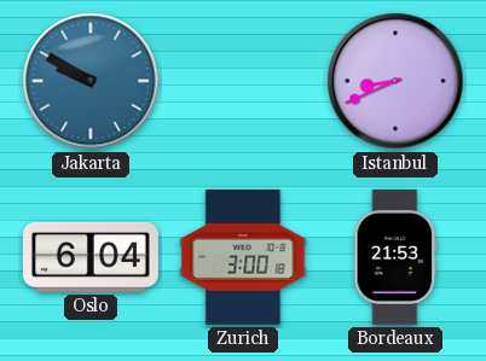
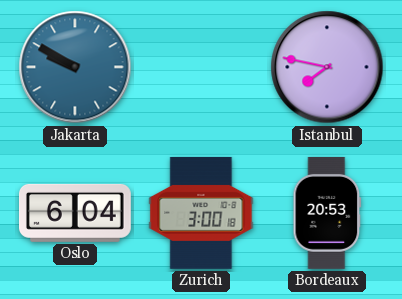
Istanbul: 8:41 -> 7:47 (327, 67)
Bordeaux: 21:53 -> 20:53 (327, 213)
